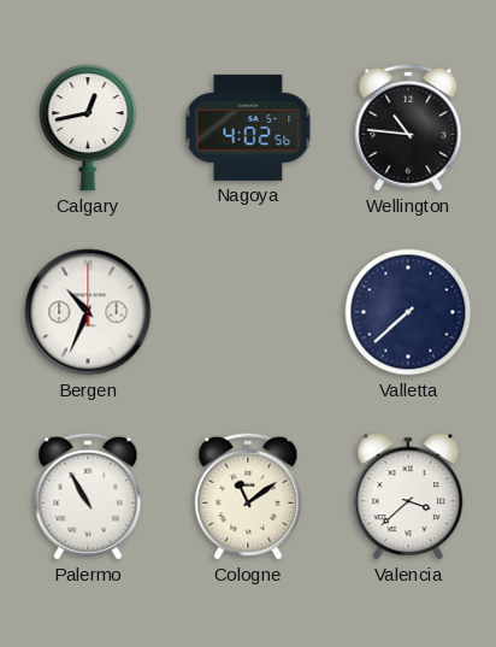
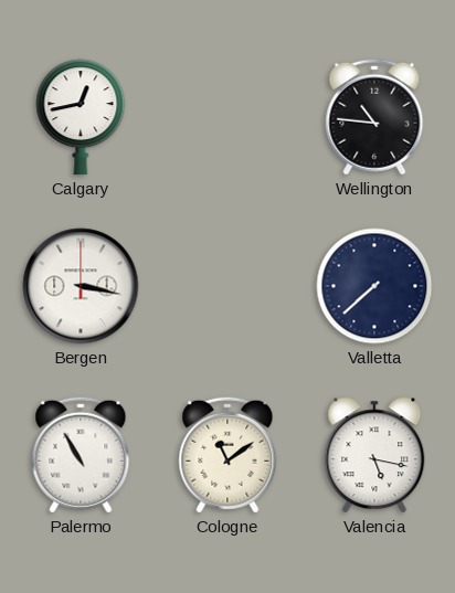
Nagoya: 4:02 -> none (248, 128)
Bergen: 10:34 -> 3:17 (81, 286)
Valencia: 3:38 -> 5:17 (374, 455)
